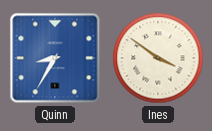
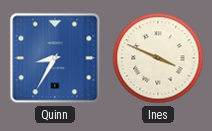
Ines: 3:51 -> 3:49 (158, 58)
